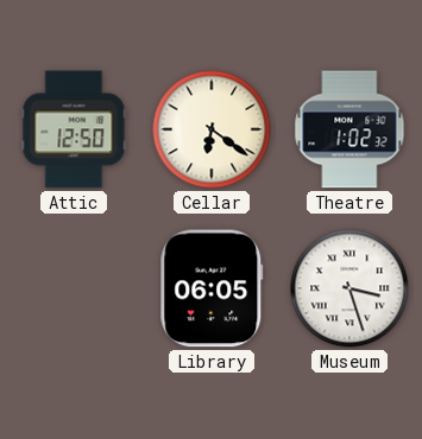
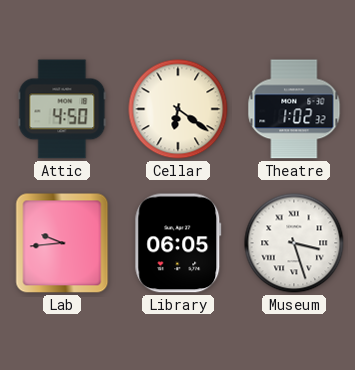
Attic: 12:50 -> 4:50 (62, 109)
Lab: none -> 9:44 (62, 243)
